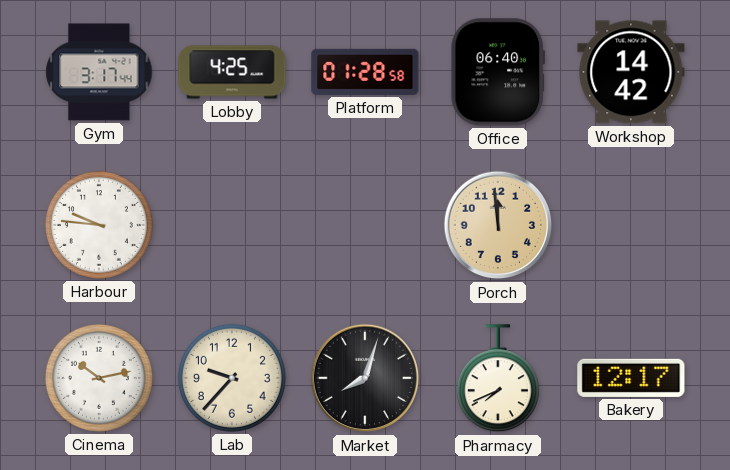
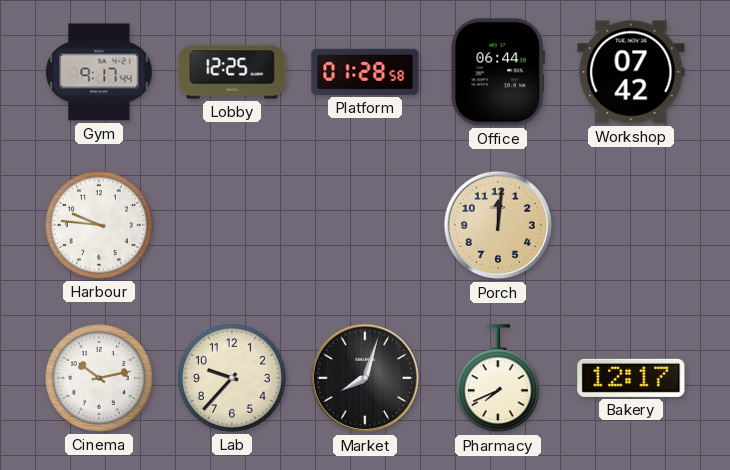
Gym: 3:17 -> 9:17 (99, 72)
Lobby: 4:25 -> 12:25 (232, 72)
Office: 06:40 -> 06:44 (498, 72)
Workshop: 14:42 -> 07:42 (631, 72)
Porch: 11:59 -> 12:01 (498, 225)
